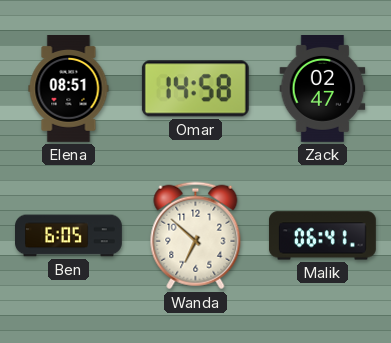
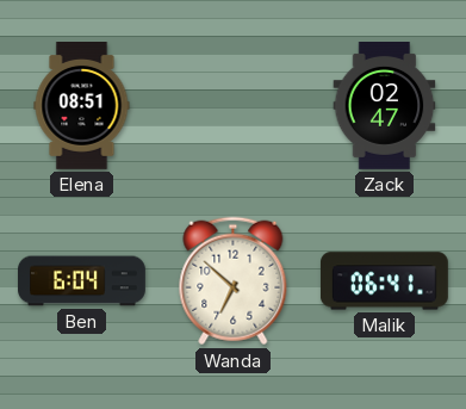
Omar: 14:58 -> none (195, 89)
Ben: 6:05 -> 6:04 (82, 281)
